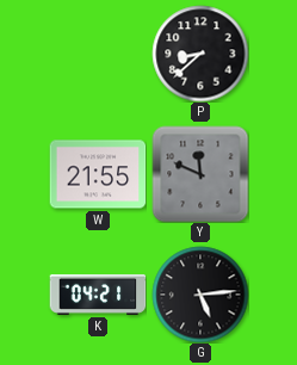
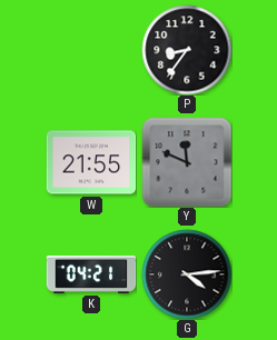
P: 8:38 -> 8:36 (187, 50)
G: 5:14 -> 4:14 (187, 274)
